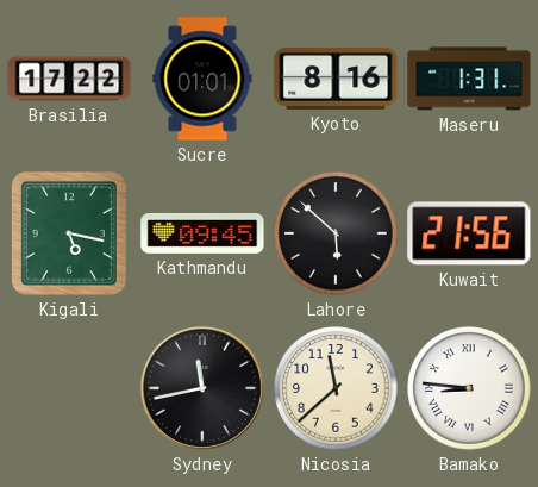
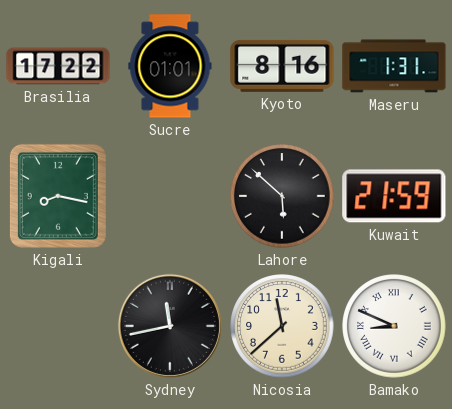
Kigali: 5:17 -> 8:17 (58, 196)
Kathmandu: 09:45 -> none (202, 235)
Kuwait: 21:56 -> 21:59 (394, 196)
Bamako: 8:46 -> 8:49 (394, 326)
